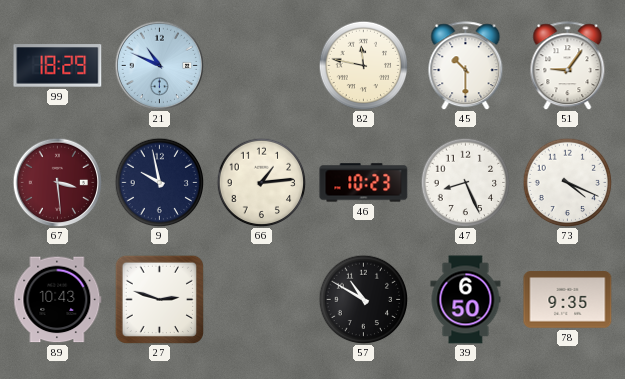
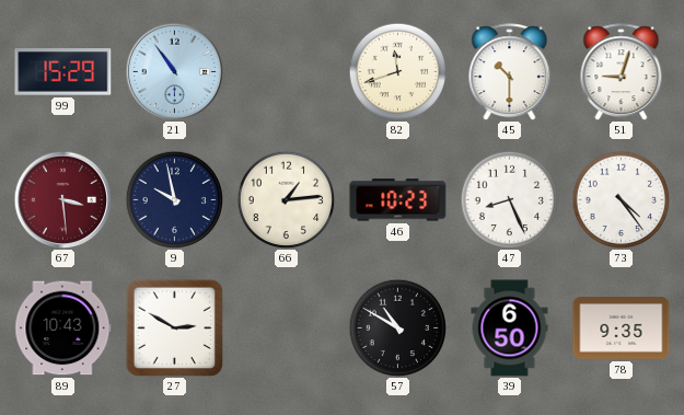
99: 18:29 -> 15:29 (63, 72)
21: 10:49 -> 10:54 (174, 71)
82: 11:47 -> 11:42 (397, 71)
51: 9:06 -> 9:03 (622, 72)
73: 4:19 -> 4:24 (621, 199)
27: 2:48 -> 2:50 (174, 327)
